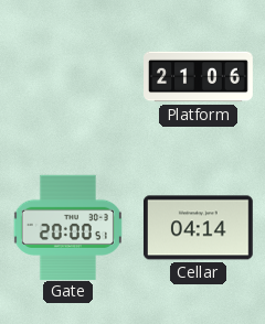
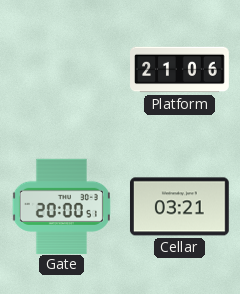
Cellar: 04:14 -> 03:21 (179, 207)
